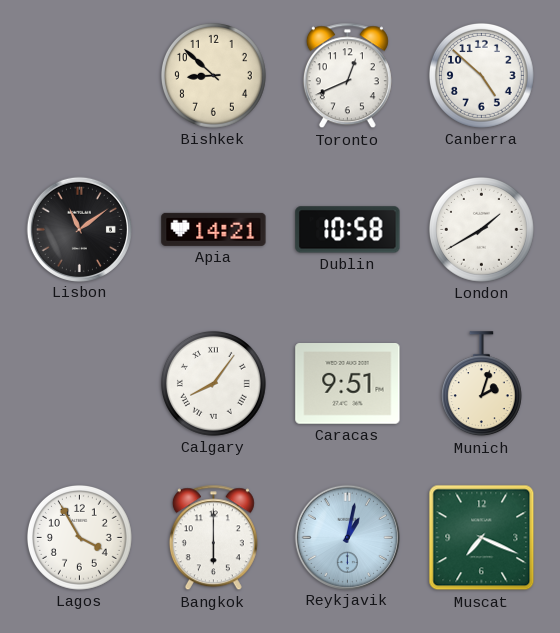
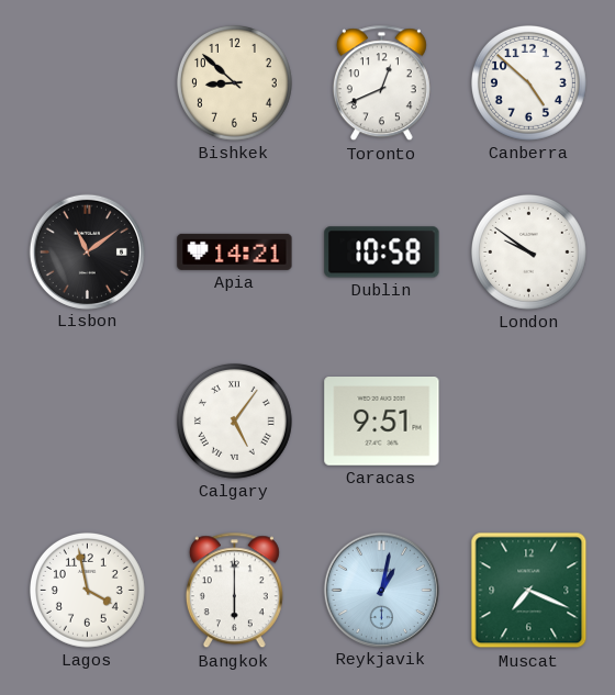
London: 1:40 -> 9:51 (528, 251)
Calgary: 8:06 -> 5:06 (234, 421)
Munich: 2:03 -> none (481, 384)
Lagos: 3:55 -> 3:58 (87, 590)
